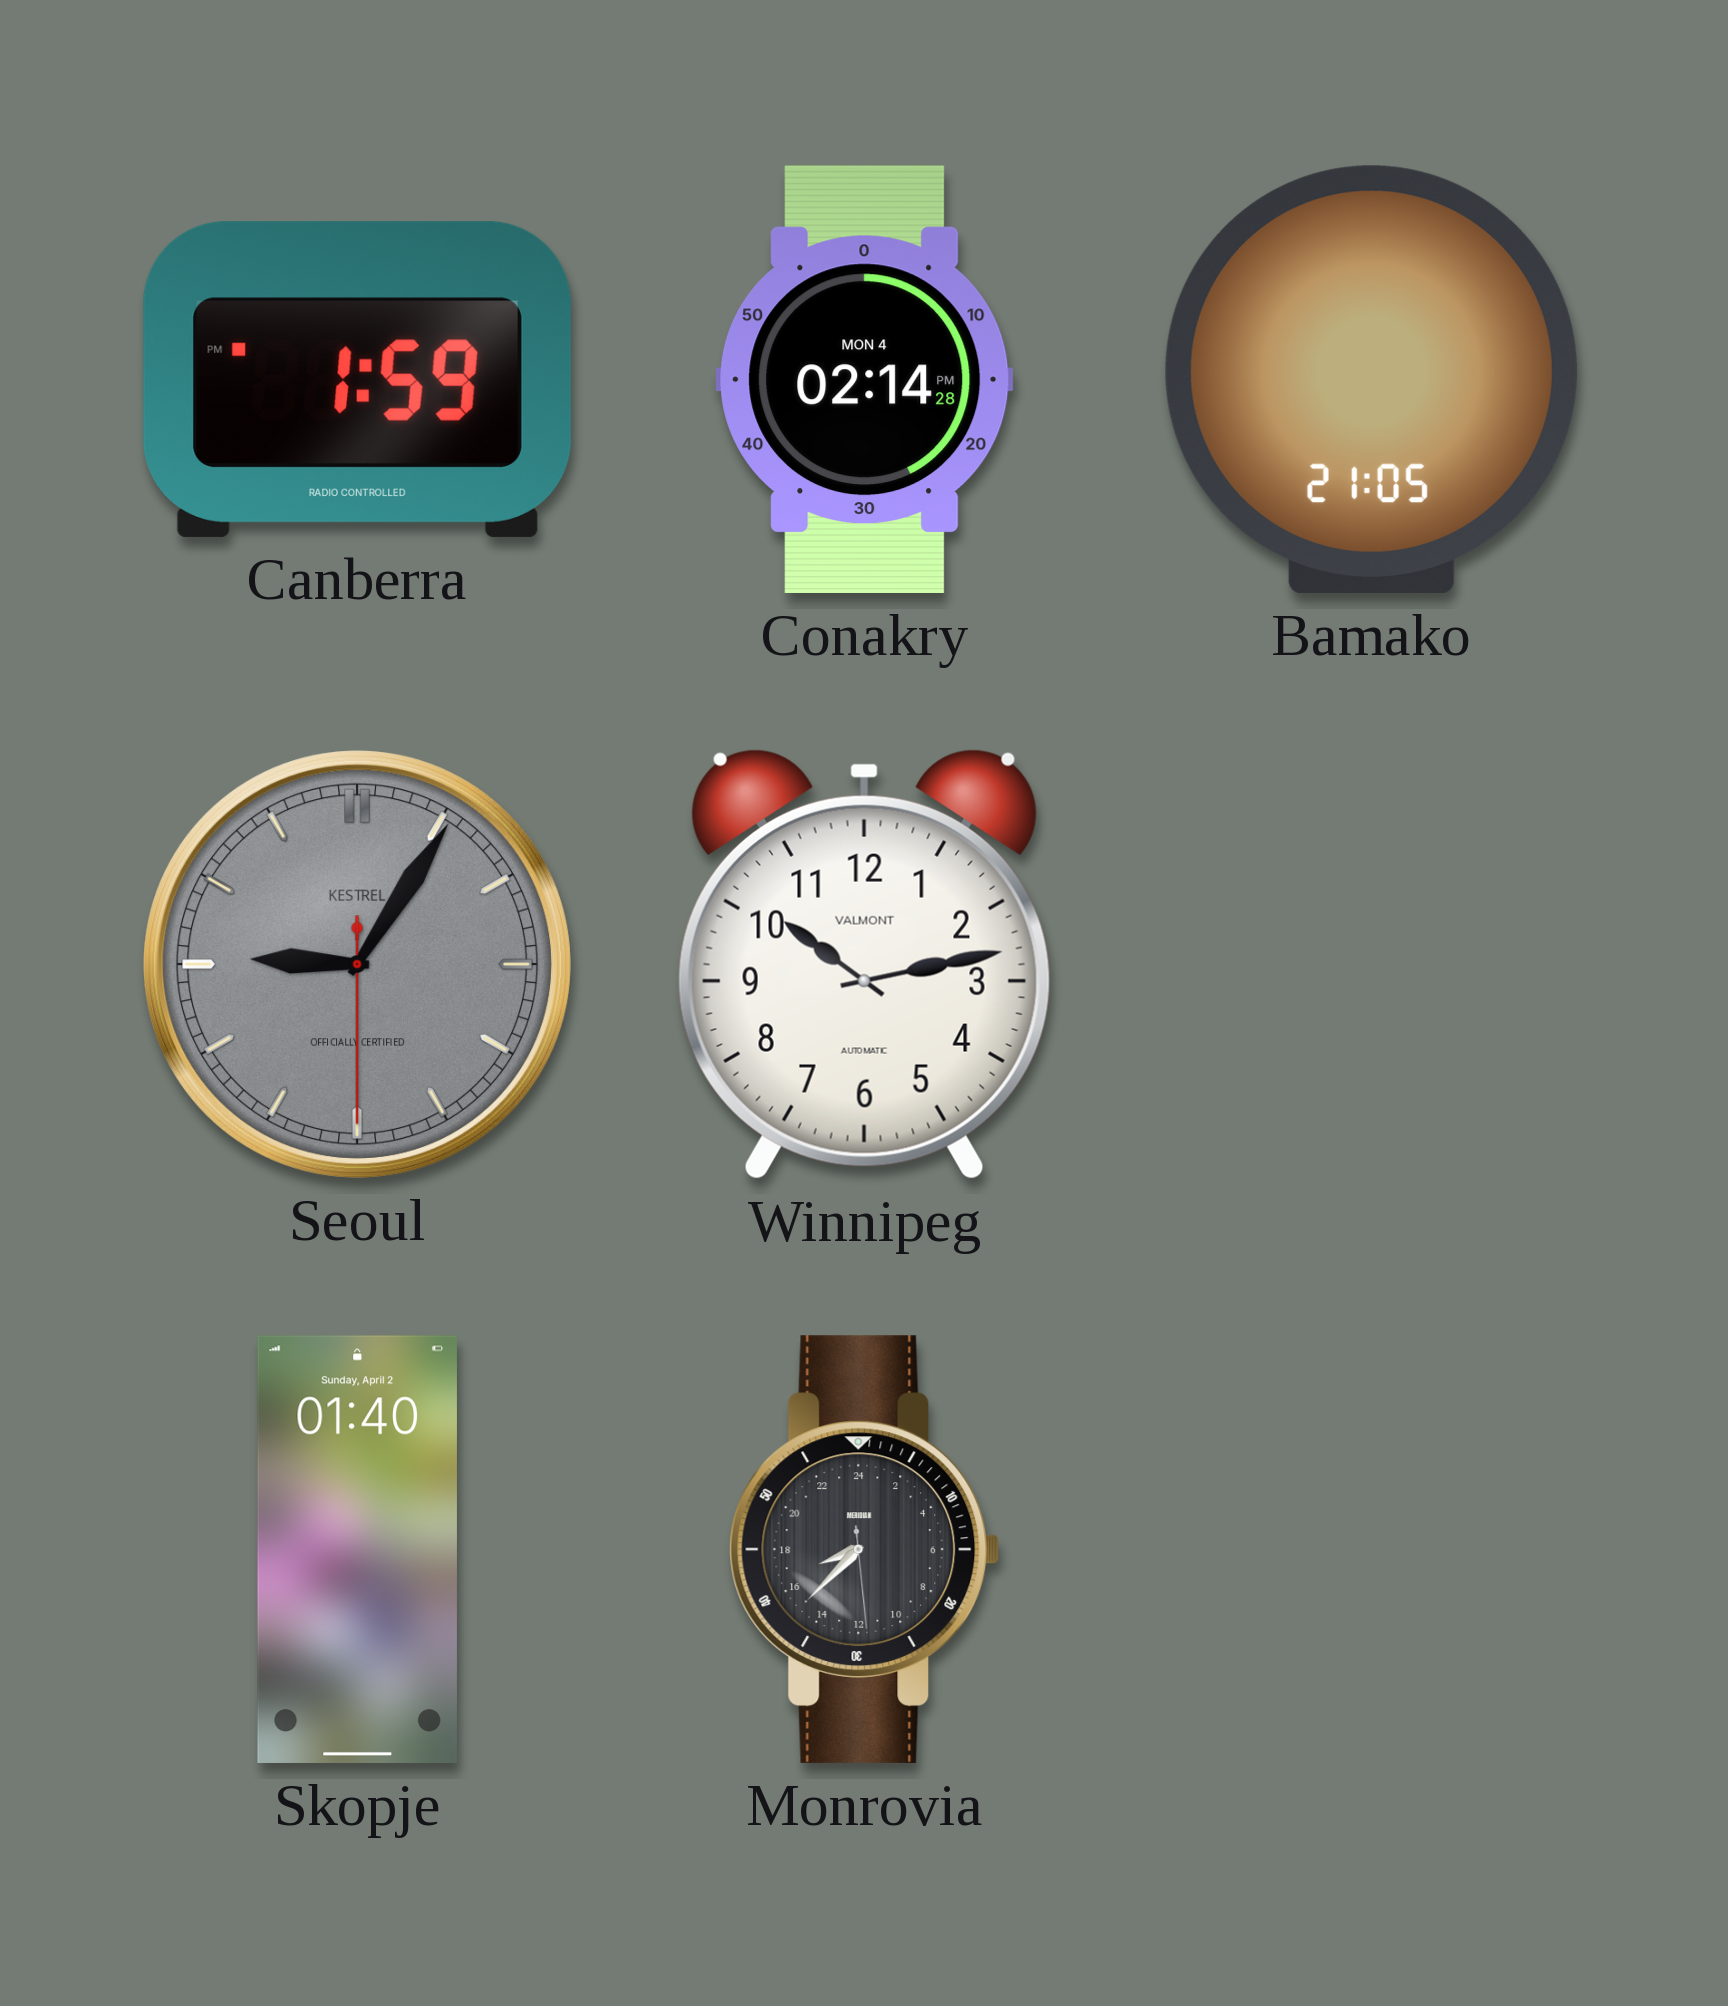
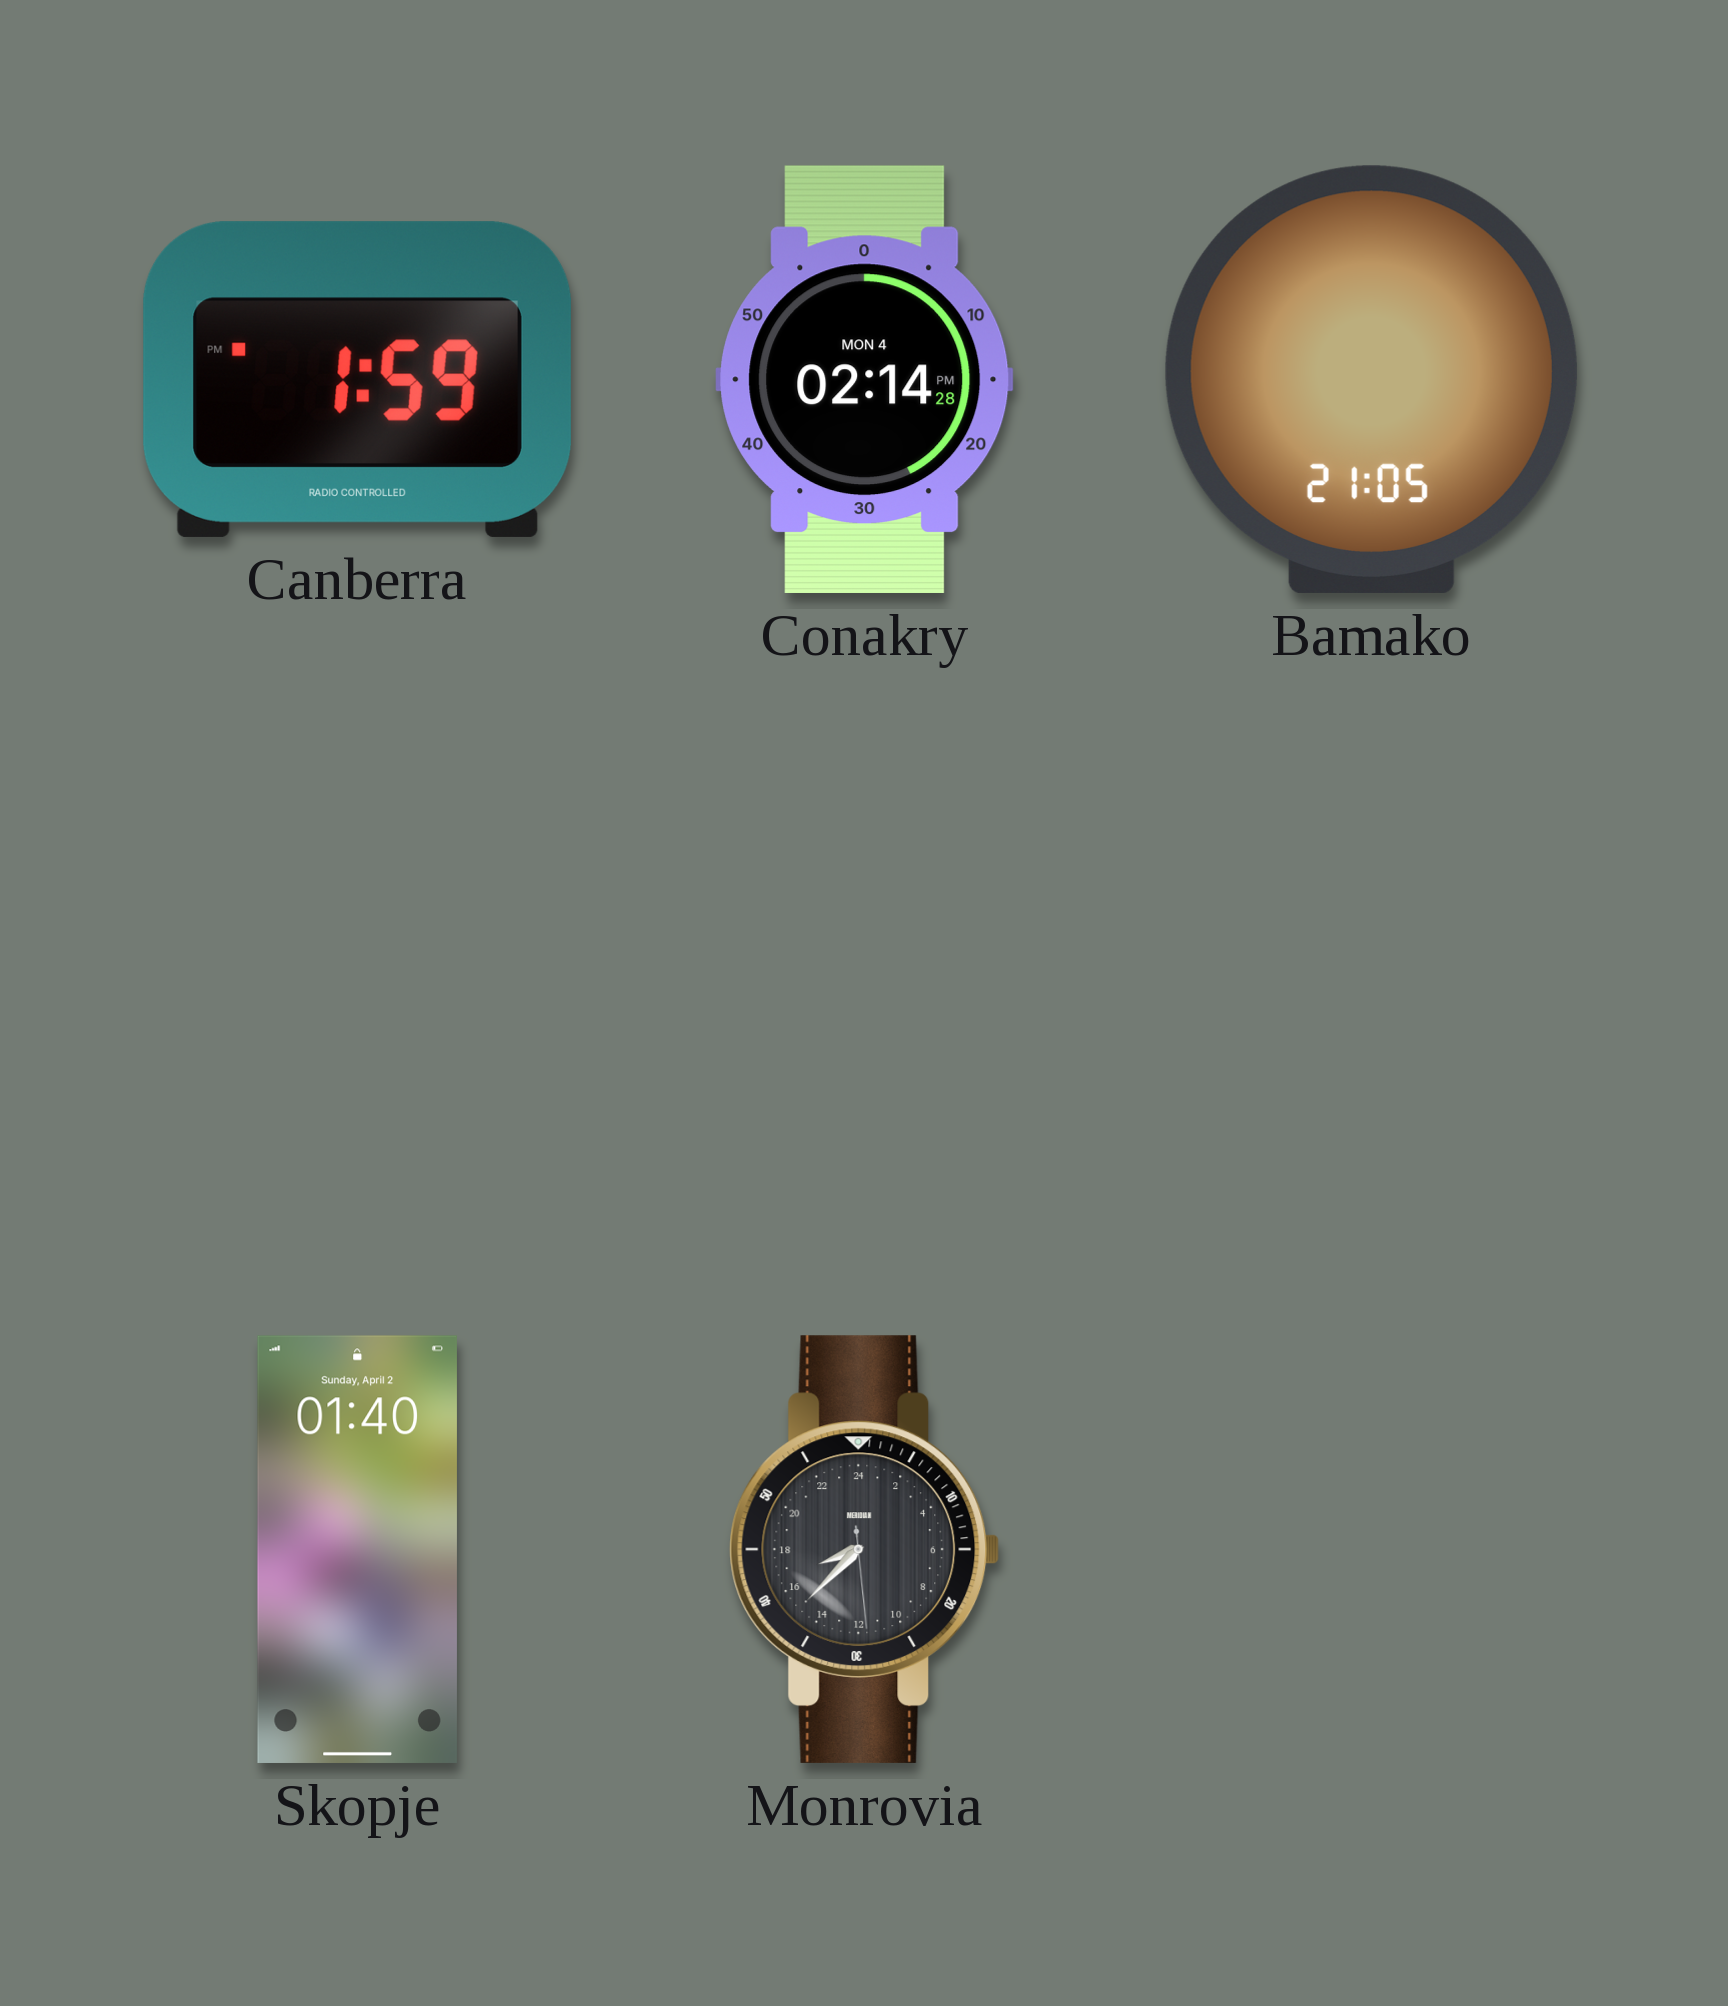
Seoul: 9:05 -> none (357, 964)
Winnipeg: 10:13 -> none (864, 964)
